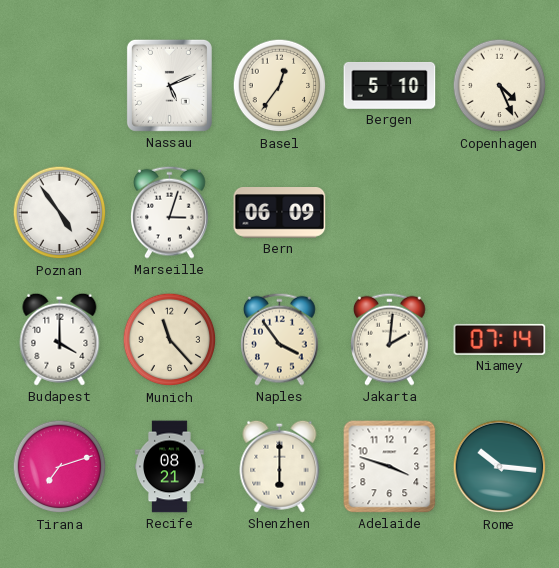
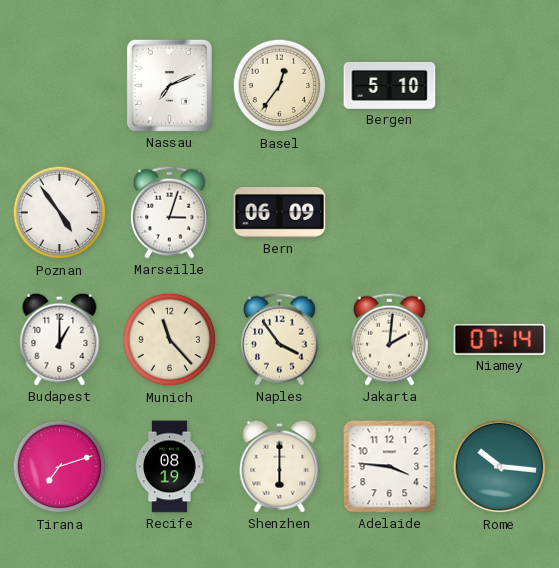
Nassau: 5:11 -> 7:11 (169, 85)
Copenhagen: 4:26 -> none (500, 86)
Budapest: 4:00 -> 1:00 (60, 339)
Recife: 08:21 -> 08:19 (170, 467)
Adelaide: 3:48 -> 3:46 (390, 467)
